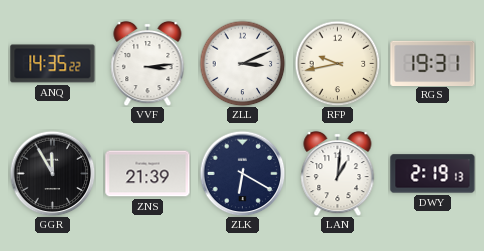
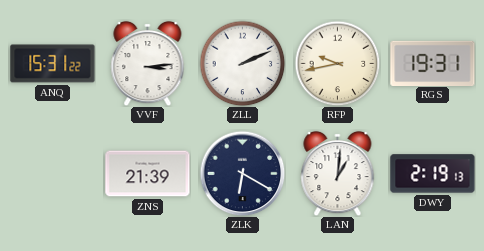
ANQ: 14:35 -> 15:31 (53, 64)
ZLL: 3:11 -> 2:11 (242, 63)
GGR: 11:55 -> none (52, 173)
